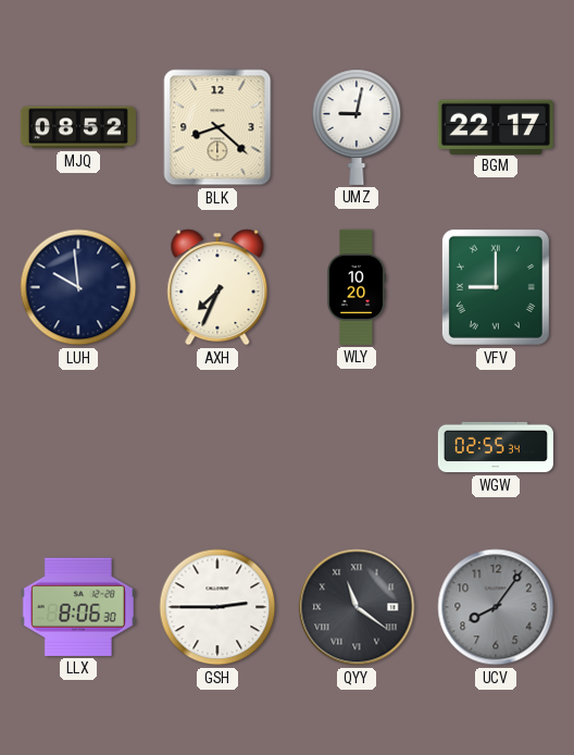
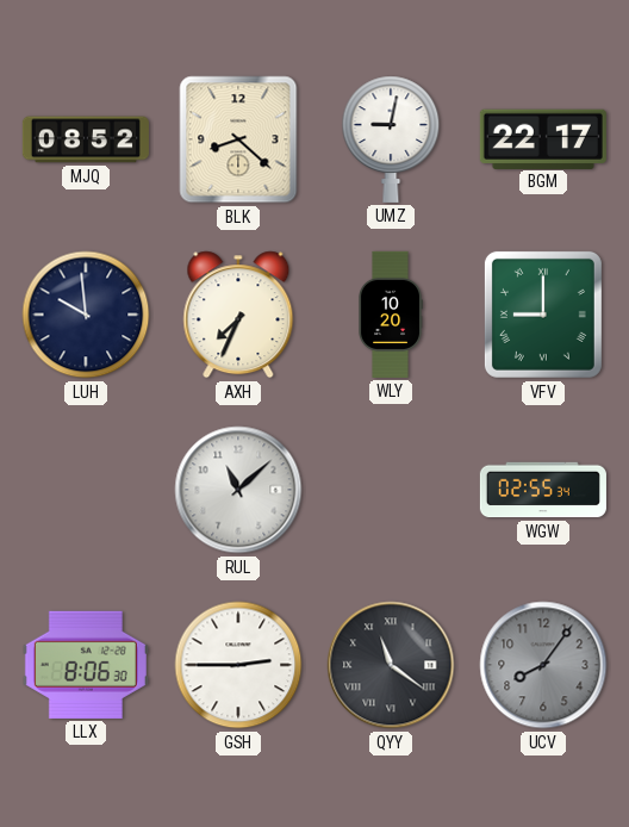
RUL: none -> 11:08 (238, 490)
